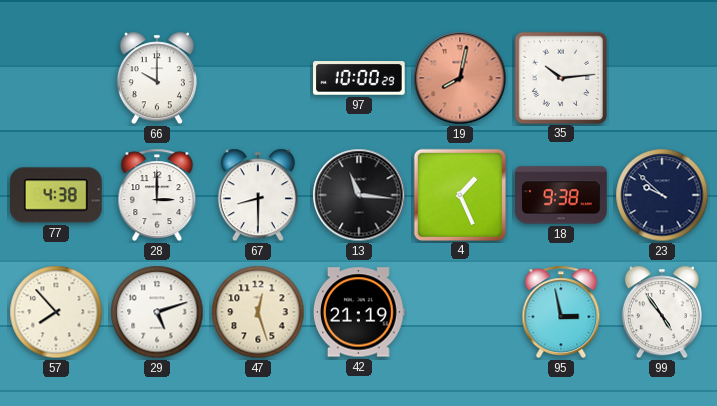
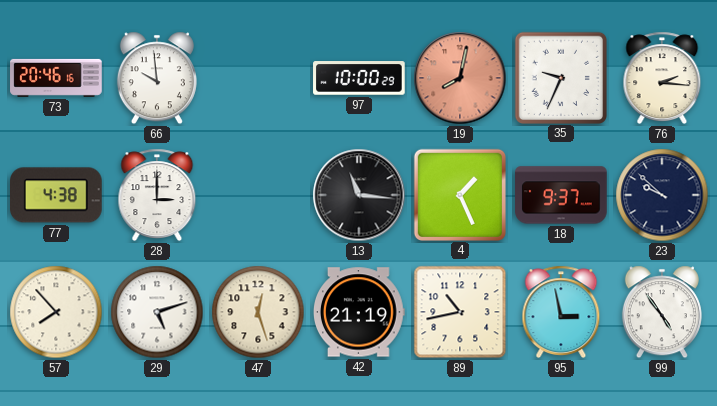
73: none -> 20:46 (56, 78)
66: 10:00 -> 9:59 (157, 78)
35: 10:14 -> 9:34 (560, 77)
76: none -> 2:16 (662, 78)
67: 8:30 -> none (258, 195)
18: 9:38 -> 9:37 (561, 195)
89: none -> 10:43 (460, 312)
